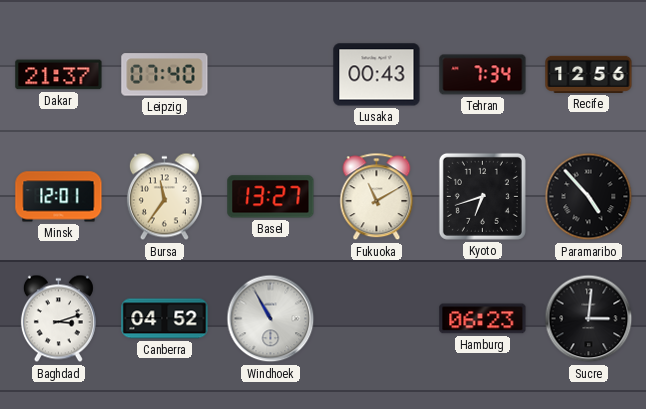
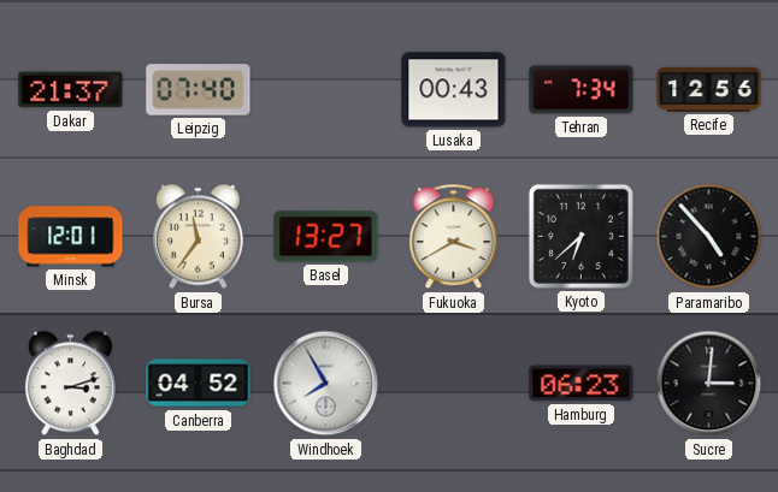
Fukuoka: 11:10 -> 3:40 (454, 237)
Kyoto: 6:42 -> 6:38 (580, 236)
Windhoek: 10:55 -> 7:55 (326, 384)
